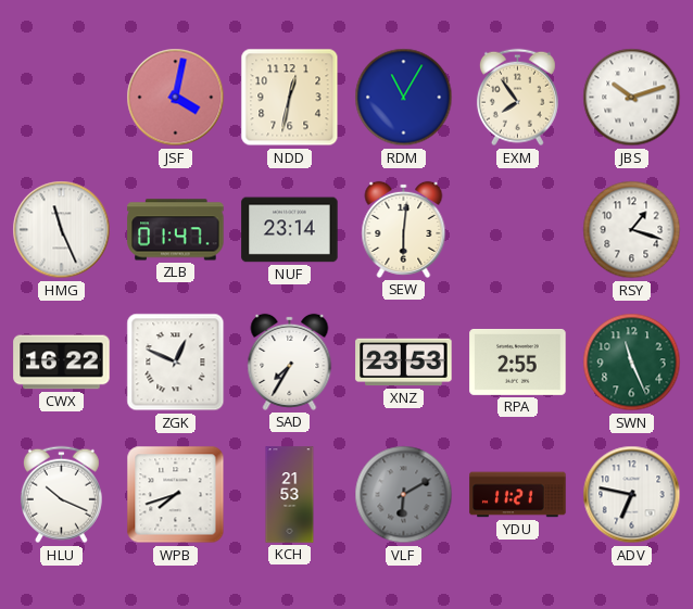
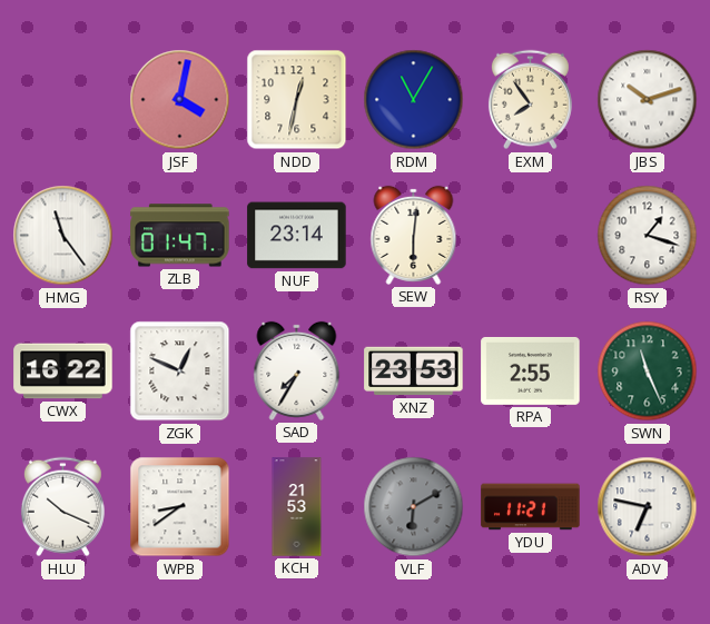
HMG: 11:26 -> 11:24 (63, 236)
WPB: 7:42 -> 8:39 (180, 507)
